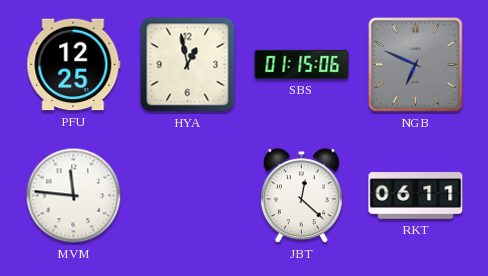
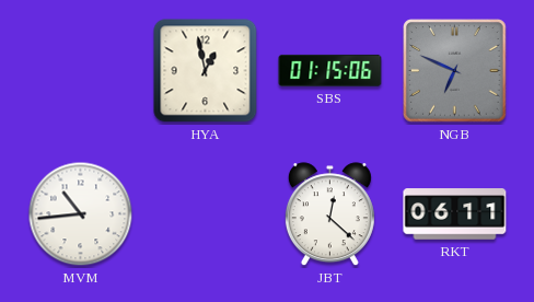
PFU: 12:25 -> none (74, 65)
MVM: 11:46 -> 10:44 (81, 214)
